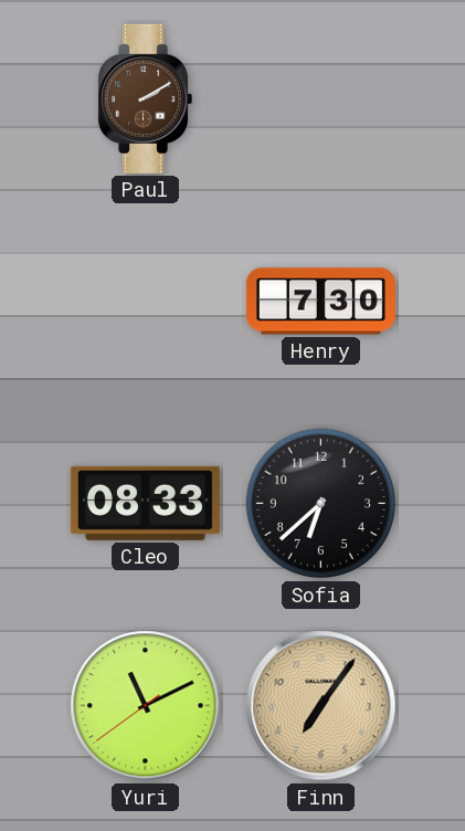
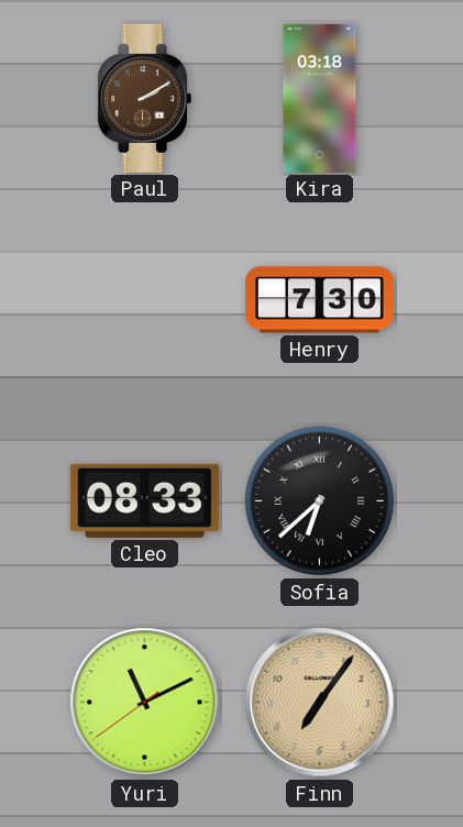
Kira: none -> 03:18 (320, 98)
Sofia numerals: Arabic -> Roman (320, 501)
